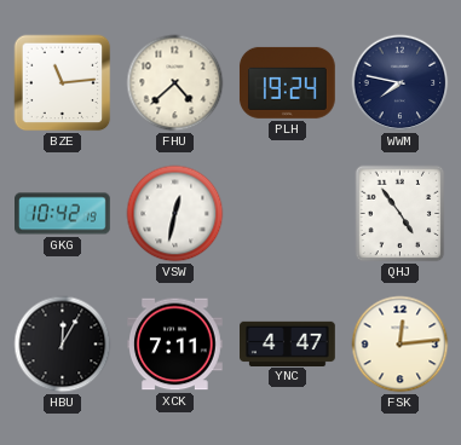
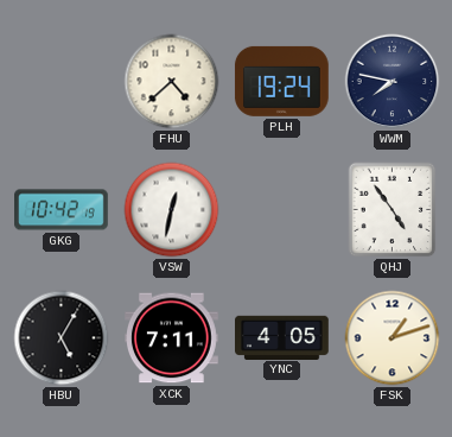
BZE: 11:14 -> none (63, 83)
HBU: 12:05 -> 5:05 (62, 338)
YNC: 4:47 -> 4:05 (282, 337)
FSK: 12:14 -> 1:12 (393, 338)
